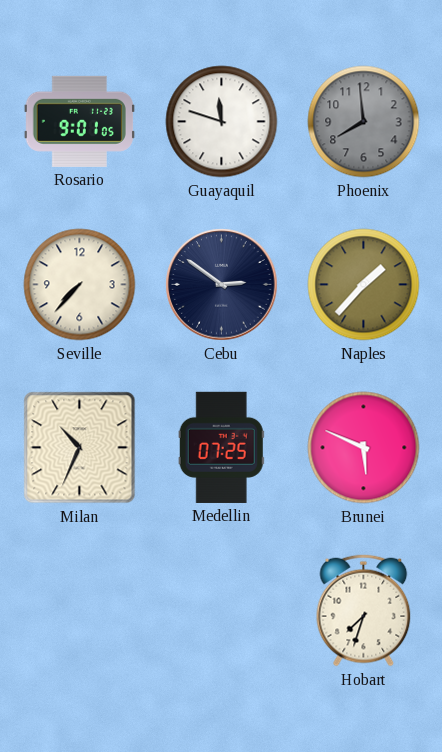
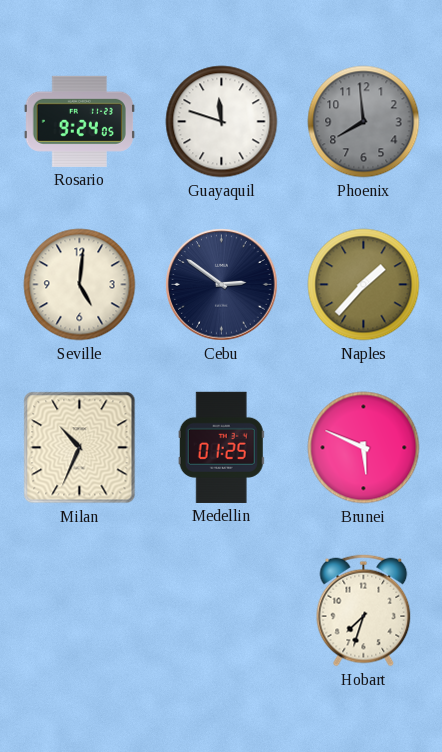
Rosario: 9:01 -> 9:24 (79, 121)
Seville: 7:37 -> 5:01 (80, 285)
Medellin: 07:25 -> 01:25 (221, 447)
